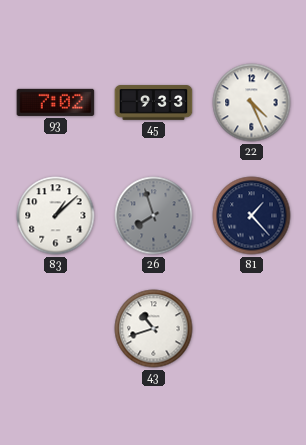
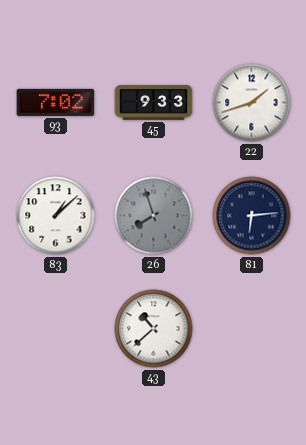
22: 4:26 -> 1:42 (252, 103)
81: 1:23 -> 6:14 (252, 216)
43: 10:42 -> 10:38 (154, 329)
